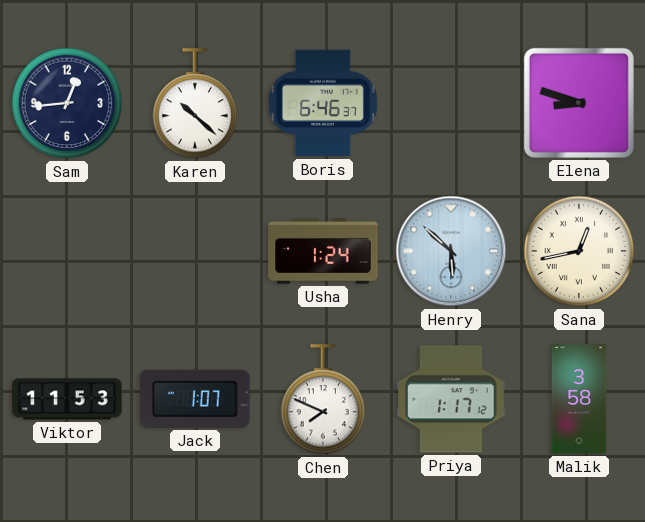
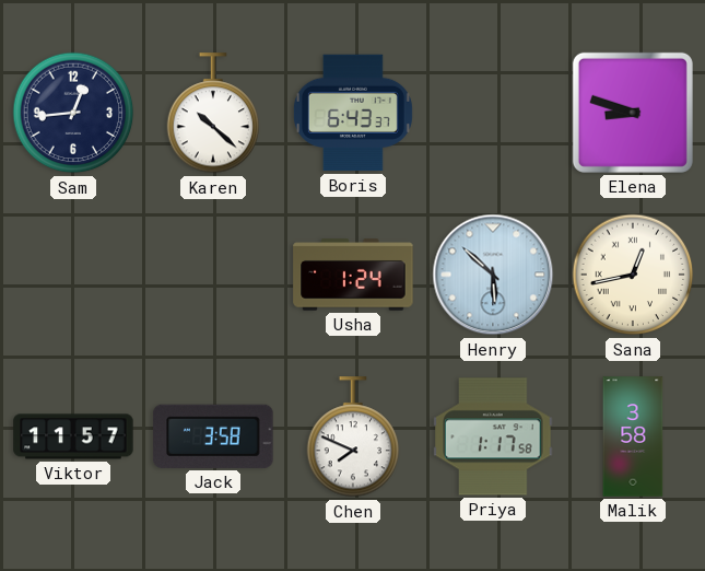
Boris: 6:46 -> 6:43 (353, 113)
Viktor: 11:53 -> 11:57 (73, 436)
Jack: 1:07 -> 3:58 (213, 436)
Priya: 1:17:12 -> 1:17:58 (493, 436)
